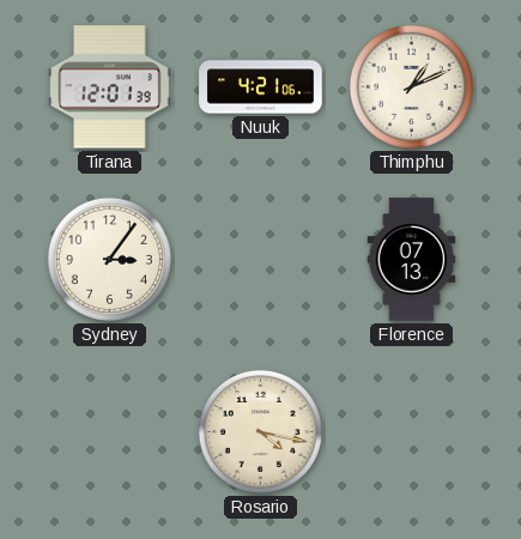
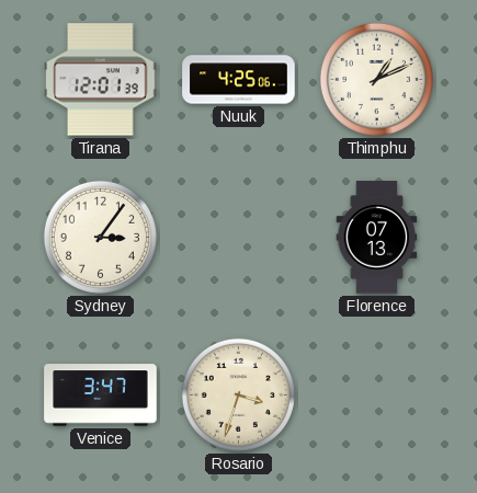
Nuuk: 4:21 -> 4:25 (239, 80)
Venice: none -> 3:47 (101, 395)
Rosario: 4:17 -> 3:33 (238, 394)
